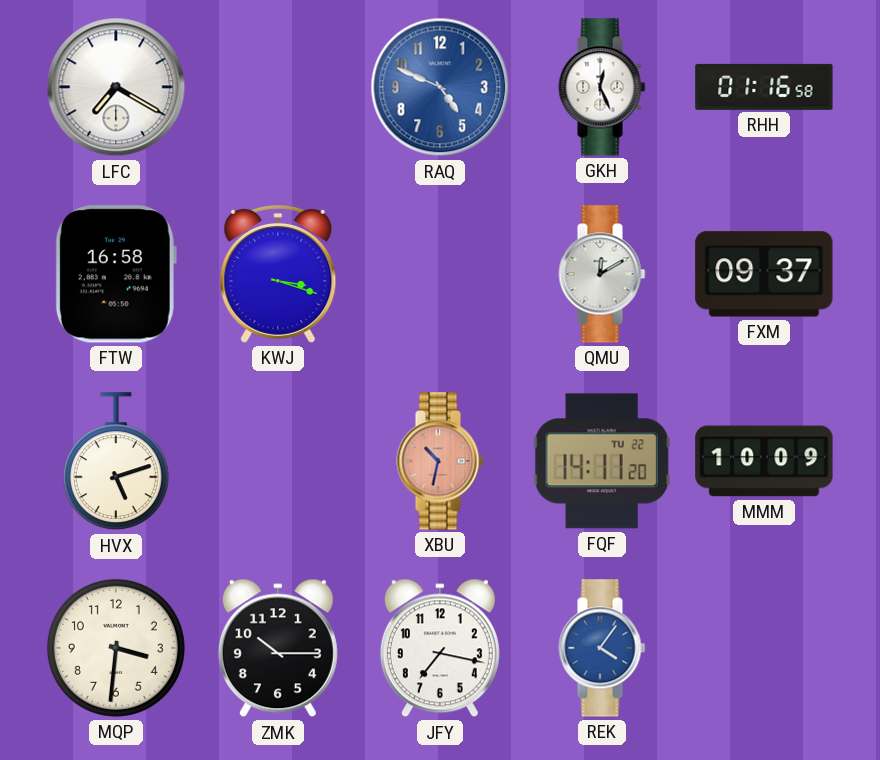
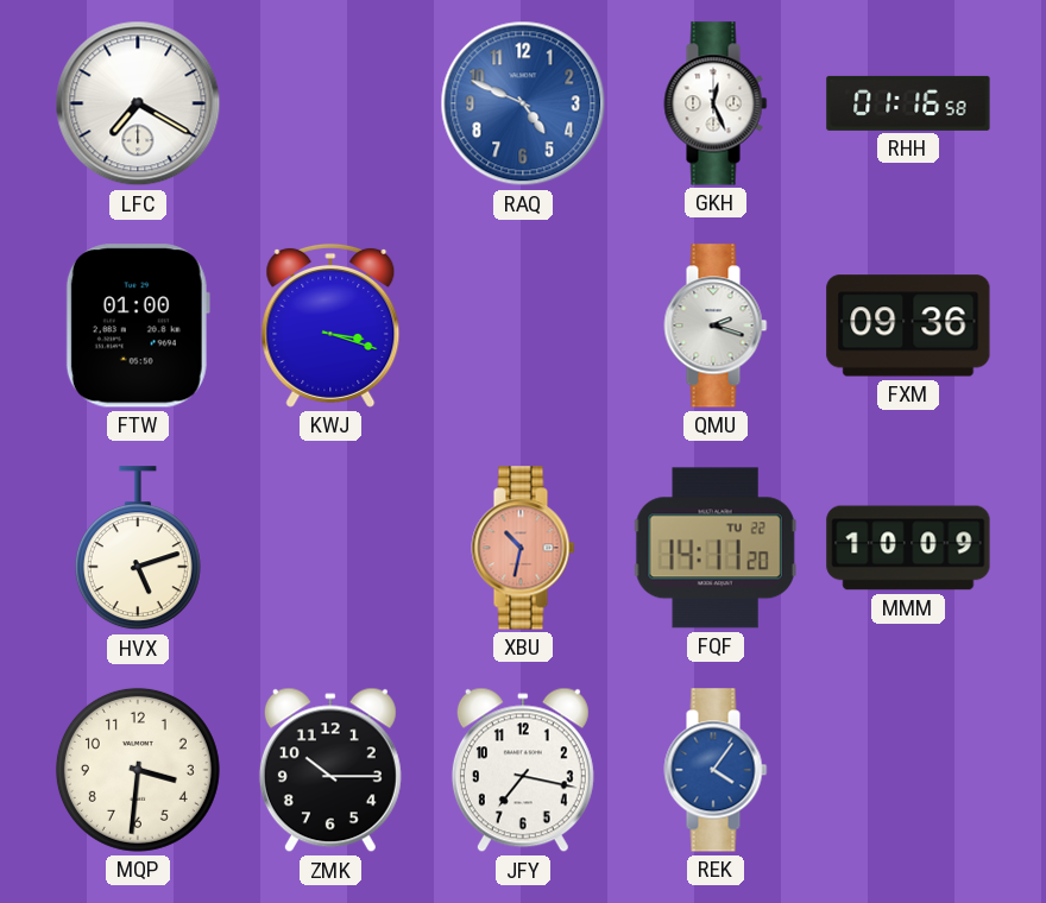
FTW: 16:58 -> 01:00 (138, 326)
QMU: 12:10 -> 2:18 (716, 326)
FXM: 09:37 -> 09:36 (908, 326)
